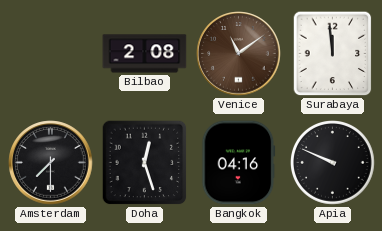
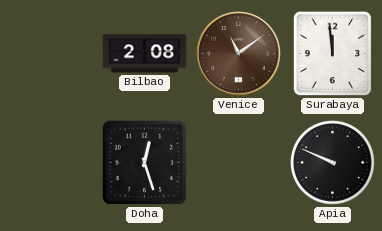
Amsterdam: 7:30 -> none (51, 163)
Bangkok: 04:16 -> none (239, 163)
